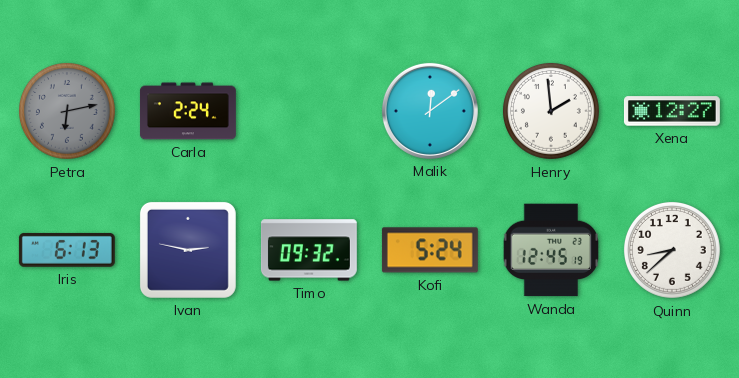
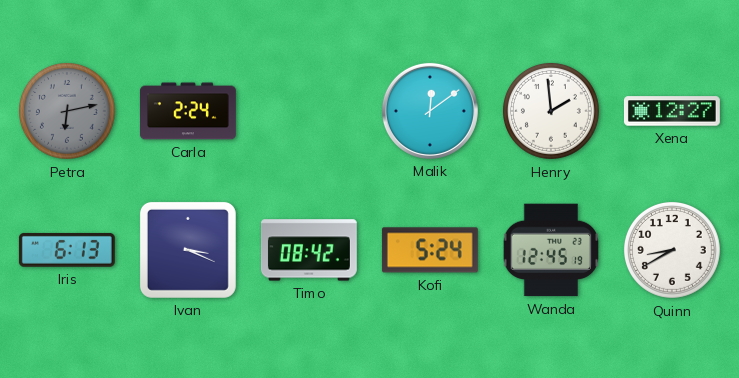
Ivan: 2:47 -> 3:19 (188, 250)
Timo: 09:32 -> 08:42 (309, 250)
Quinn: 8:38 -> 8:40 (672, 250)
